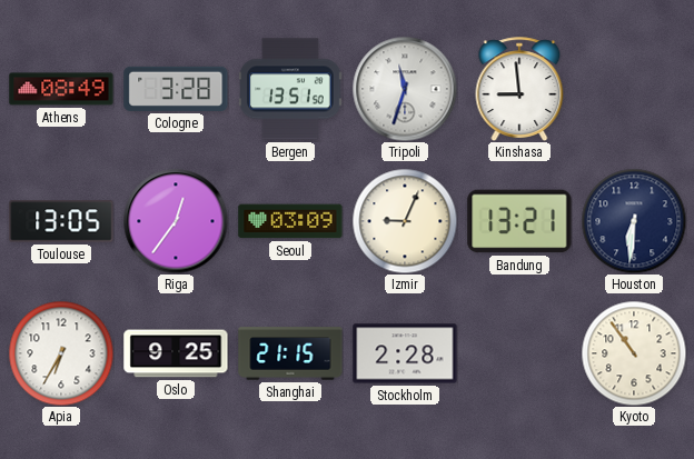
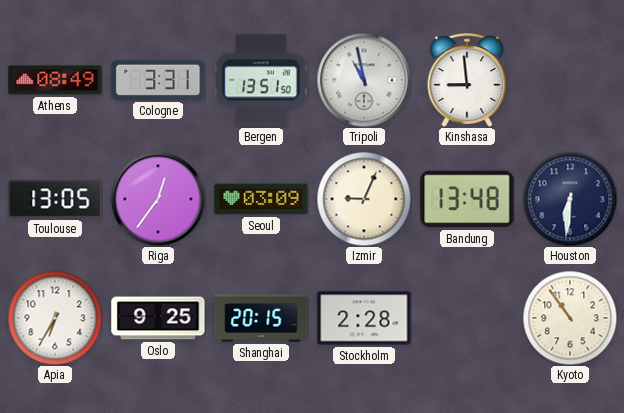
Cologne: 3:28 -> 3:31 (158, 80)
Tripoli: 11:33 -> 10:58 (364, 80)
Bandung: 13:21 -> 13:48 (467, 199)
Shanghai: 21:15 -> 20:15 (261, 318)
